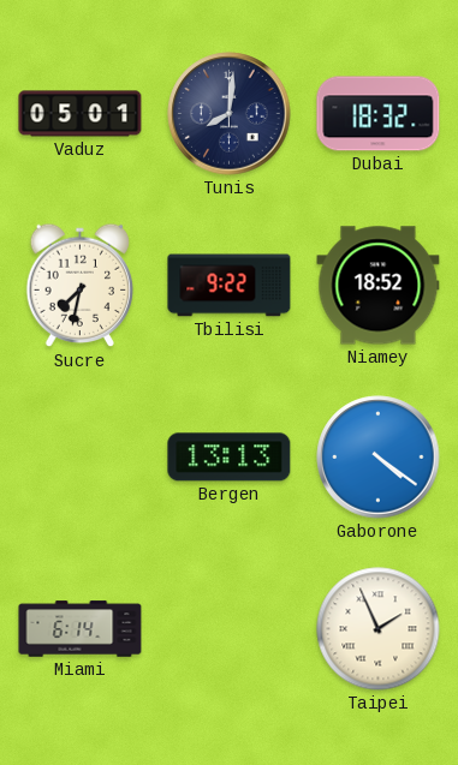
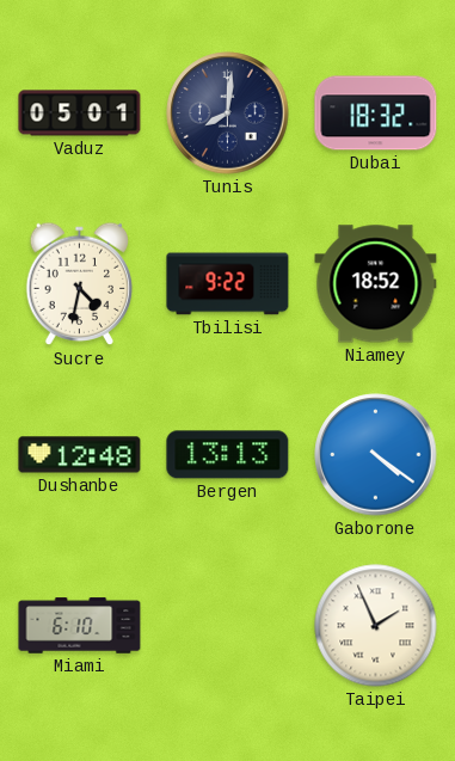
Sucre: 7:32 -> 4:32 (80, 284)
Dushanbe: none -> 12:48 (80, 455)
Miami: 6:14 -> 6:10 (80, 626)
